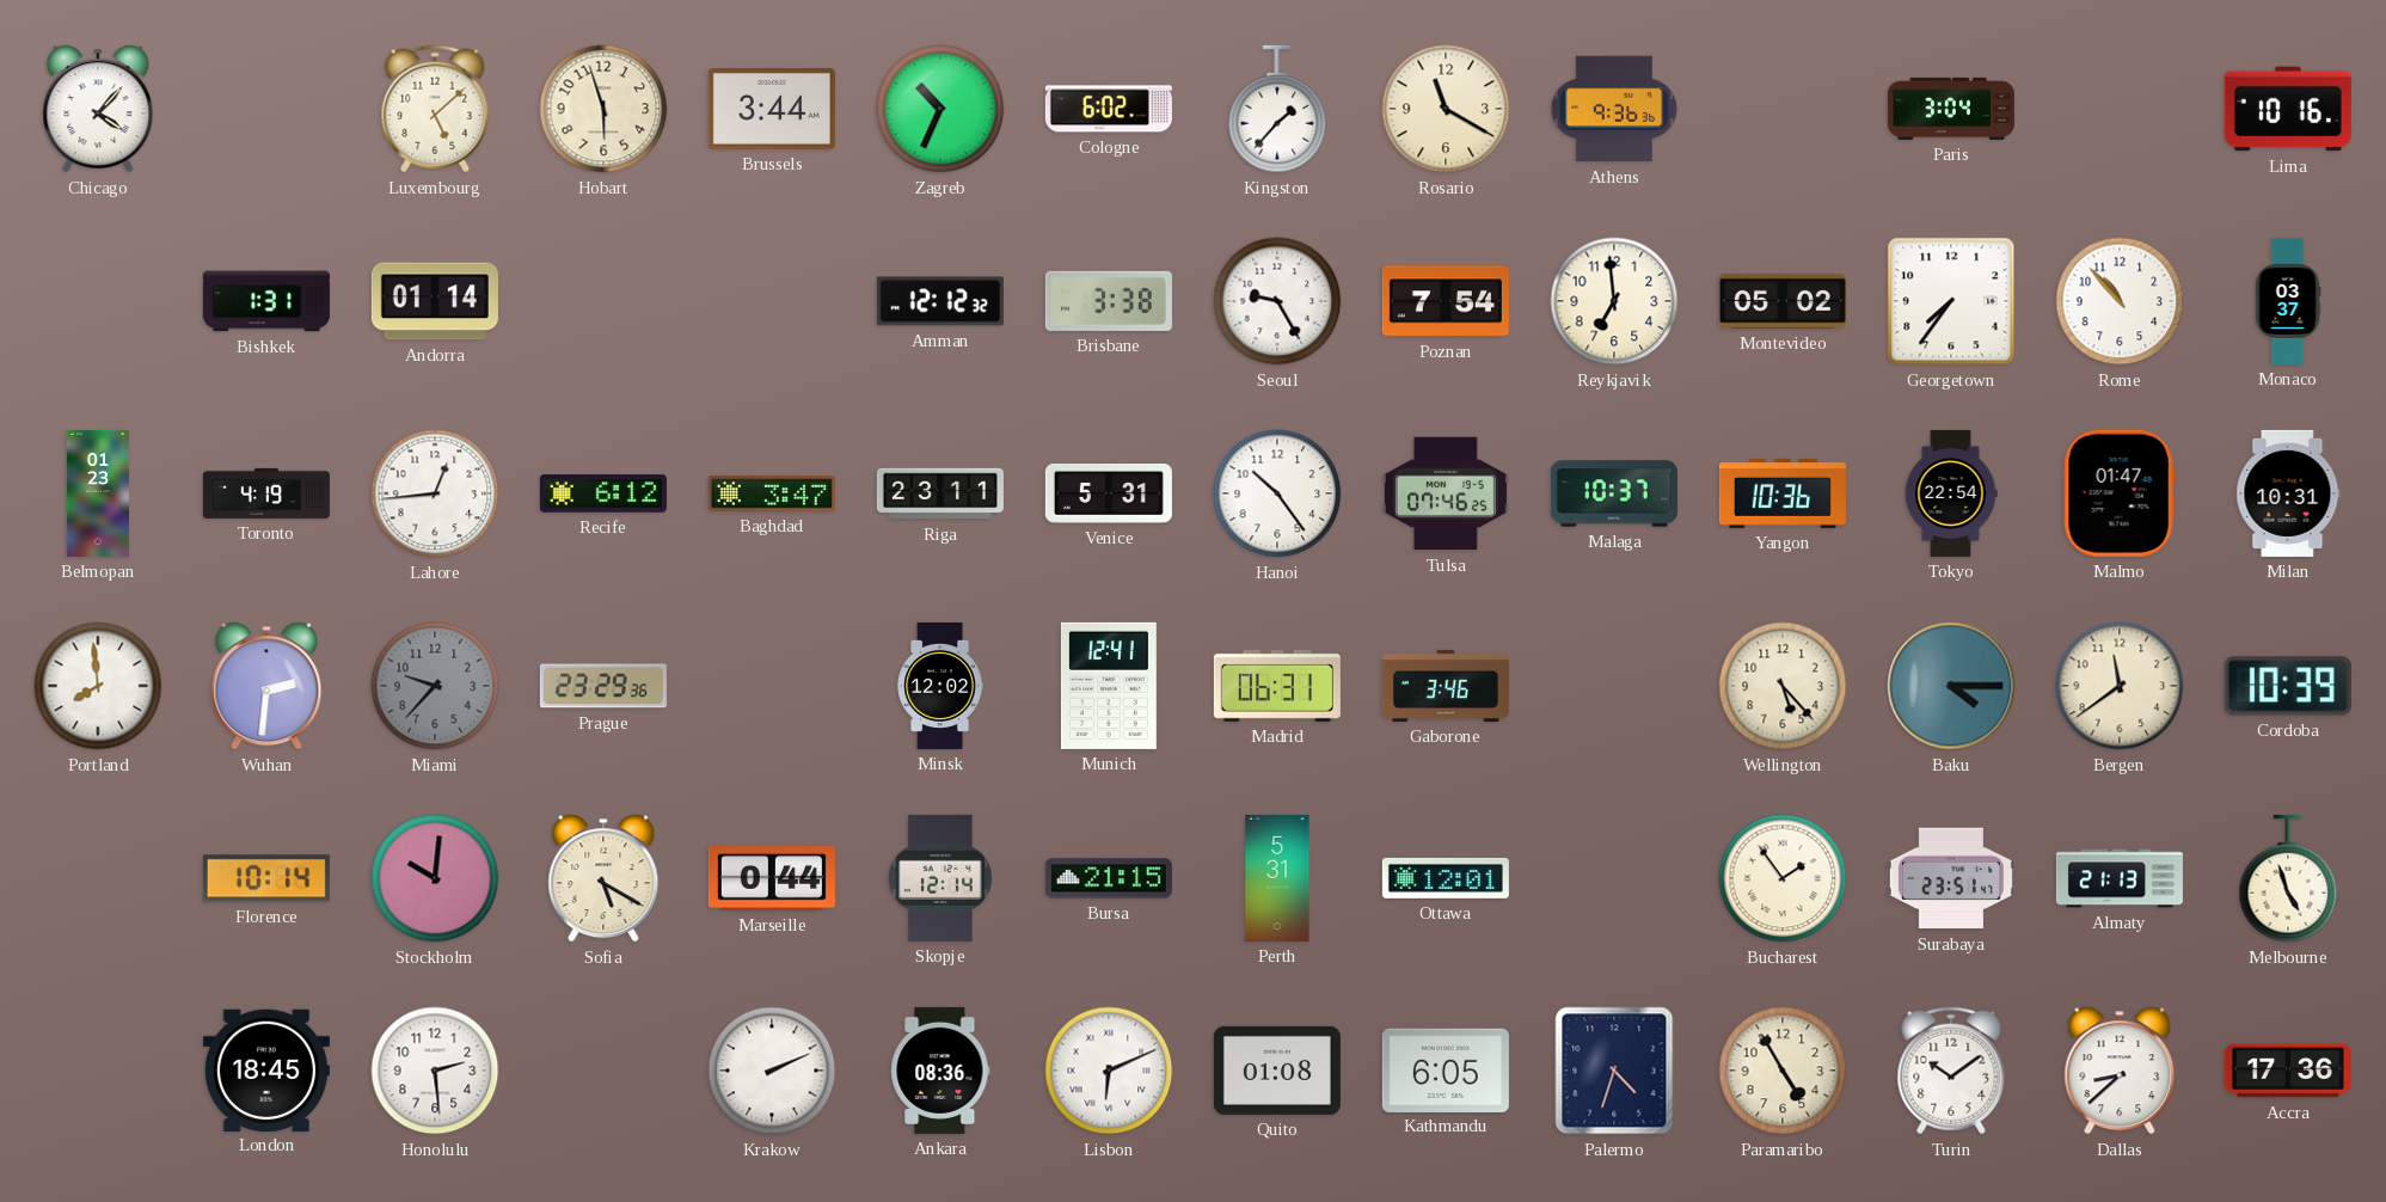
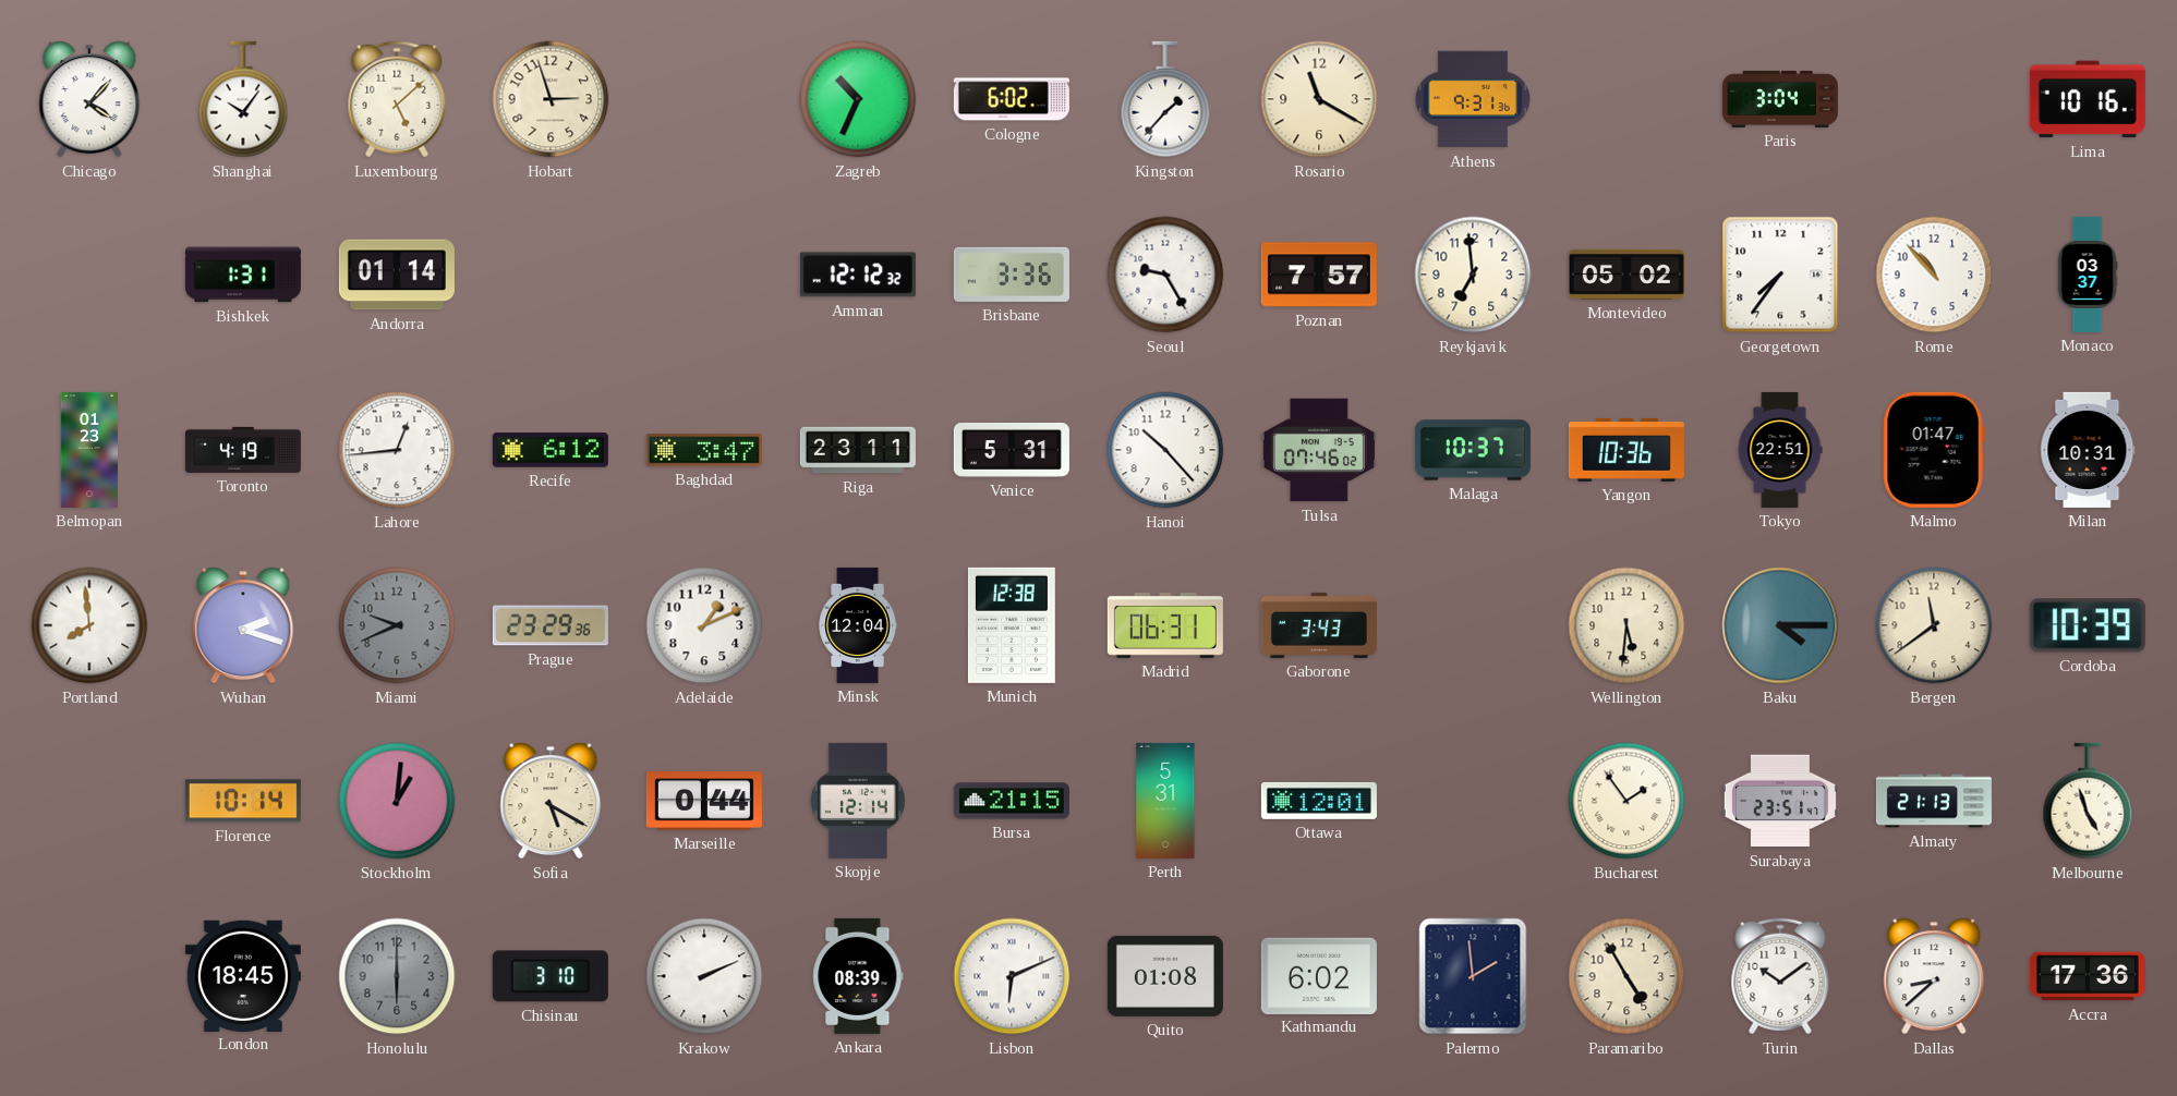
Shanghai: none -> 10:06 (243, 99)
Hobart: 5:57 -> 2:57 (551, 99)
Brussels: 3:44 -> none (772, 110)
Athens: 9:36 -> 9:31 (1472, 99)
Brisbane: 3:38 -> 3:36 (1012, 275)
Poznan: 7:54 -> 7:57 (1319, 275)
Hanoi: 10:24 -> 10:23 (1165, 450)
Tulsa: 07:46:25 -> 07:46:02 (1319, 450)
Tokyo: 22:54 -> 22:51 (1780, 450)
Wuhan: 2:31 -> 2:18 (243, 625)
Miami: 9:37 -> 9:41 (397, 625)
Adelaide: none -> 1:11 (704, 625)
Minsk: 12:02 -> 12:04 (858, 625)
Munich: 12:41 -> 12:38 (1012, 625)
Gaborone: 3:46 -> 3:43 (1319, 625)
Wellington: 5:23 -> 5:31 (1626, 625)
Stockholm: 10:01 -> 1:01 (397, 801)
Honolulu: 2:29 -> 6:00 (397, 976)
Honolulu dial: white -> grey (397, 976)
Chisinau: none -> 3:10 (551, 976)
Ankara: 08:36 -> 08:39 (858, 976)
Kathmandu: 6:05 -> 6:02 (1319, 975)
Palermo: 4:33 -> 1:59 (1473, 976)
